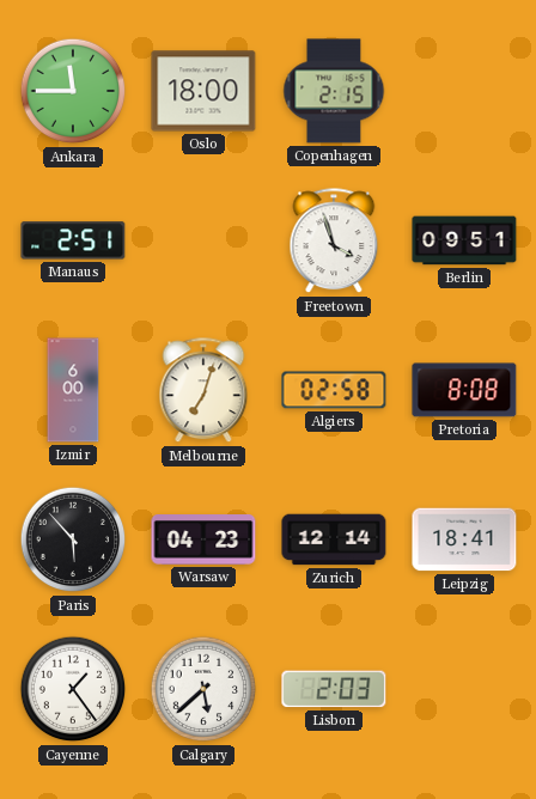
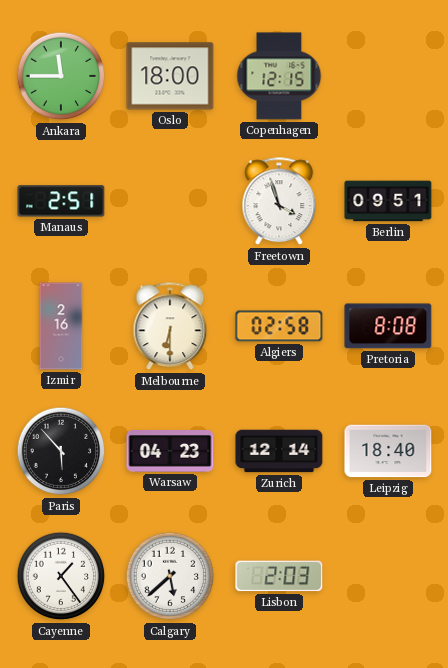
Copenhagen: 2:15 -> 12:15 (279, 76)
Izmir: 6:00 -> 2:16 (61, 326)
Melbourne: 7:03 -> 6:30 (170, 327)
Leipzig: 18:41 -> 18:40 (388, 451)
